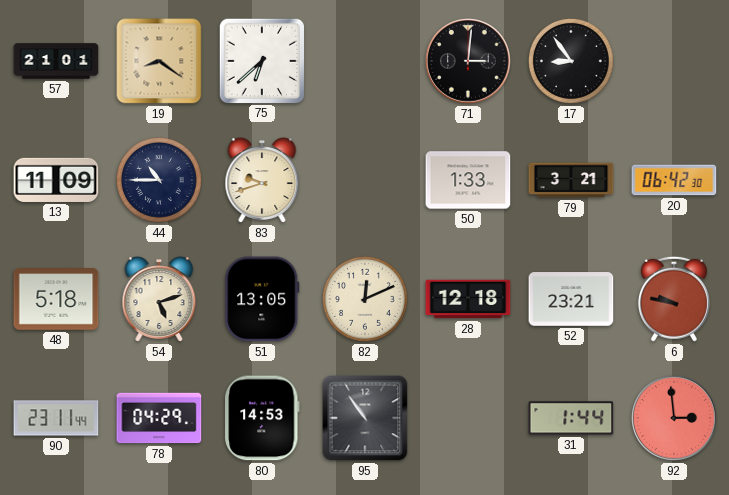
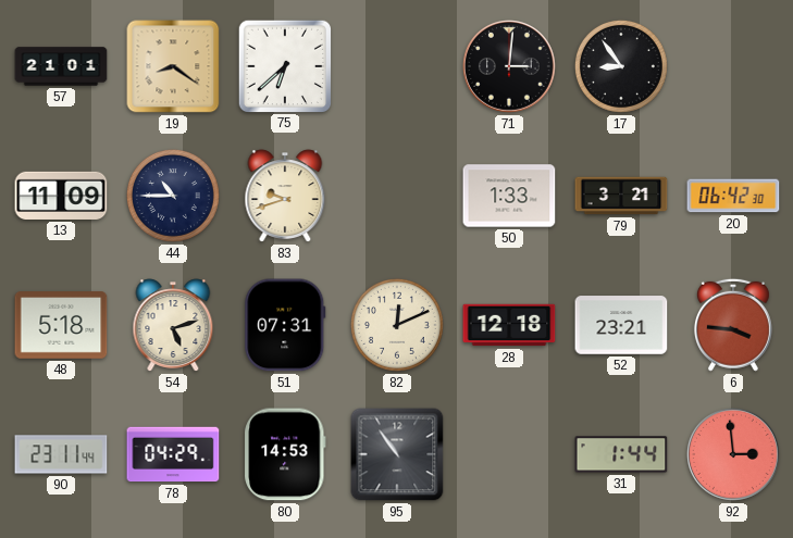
51: 13:05 -> 07:31 (285, 325)
6: 9:47 -> 3:46 (733, 325)
